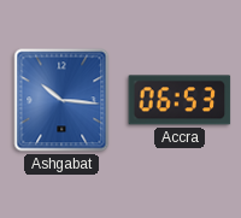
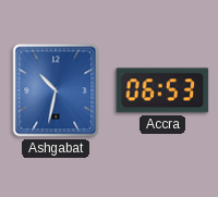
Ashgabat: 10:16 -> 10:32 (56, 90)
